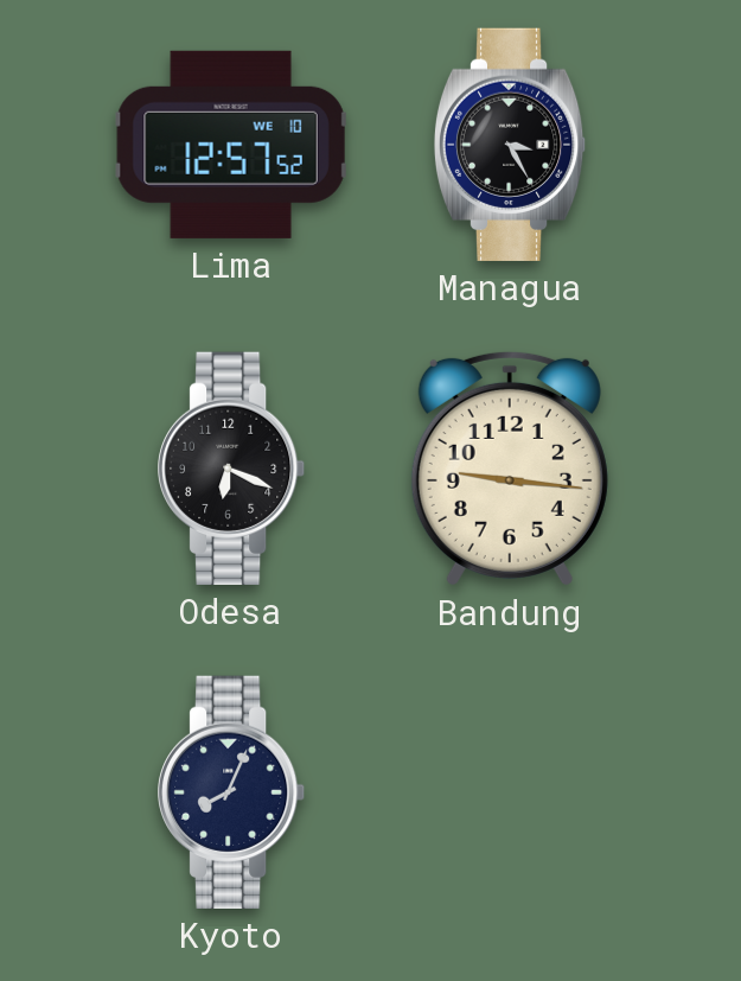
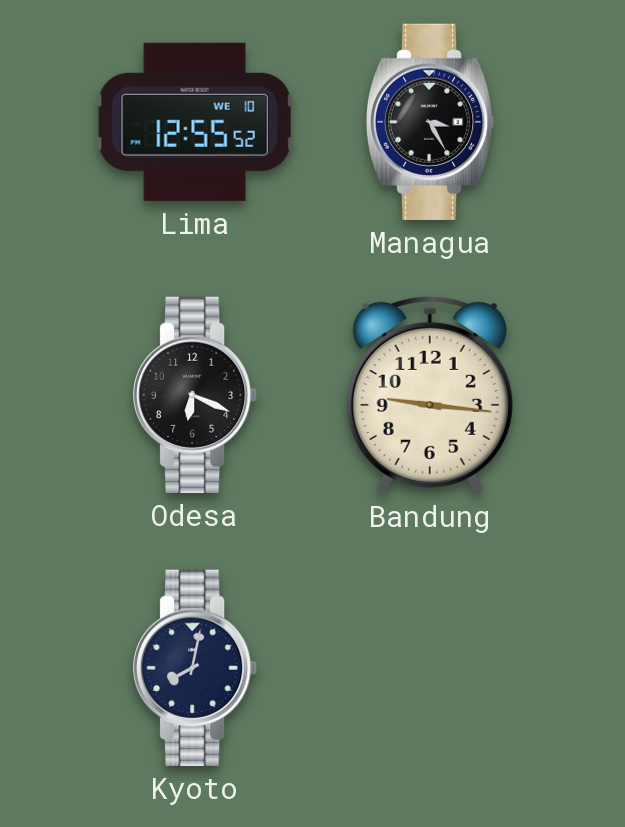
Lima: 12:57 -> 12:55 (195, 122)
Kyoto: 8:04 -> 8:02 (196, 668)
